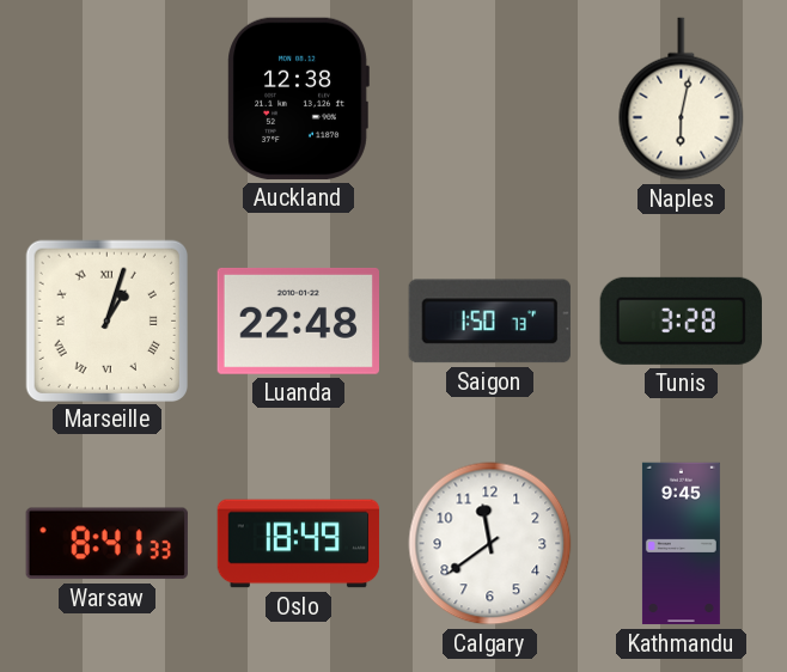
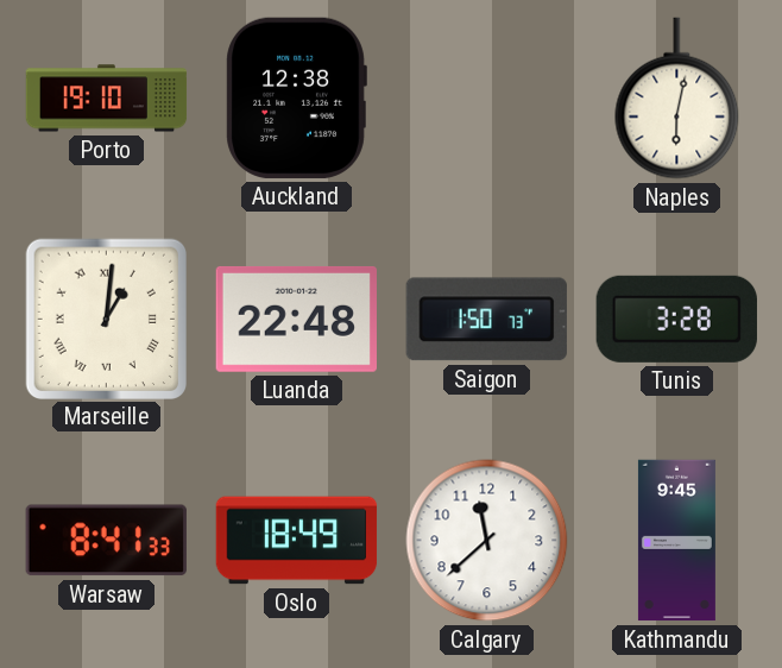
Porto: none -> 19:10 (107, 99)
Marseille: 1:03 -> 1:01 (106, 319)
Calgary: 11:39 -> 11:38 (487, 541)
